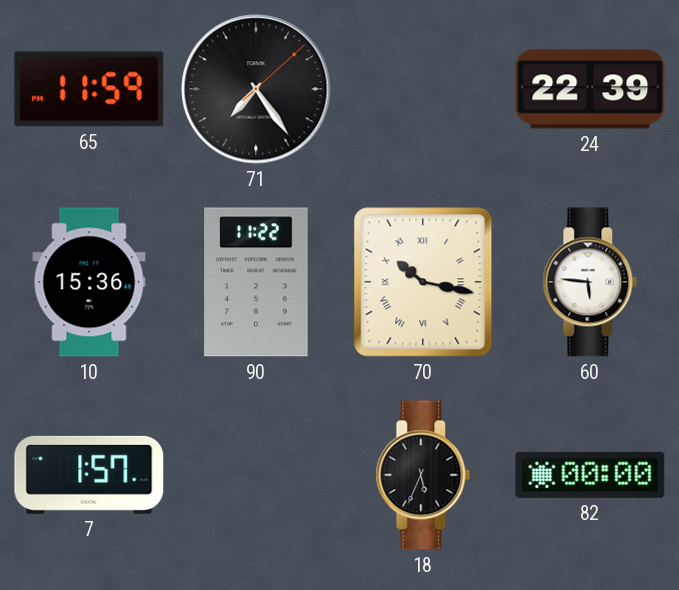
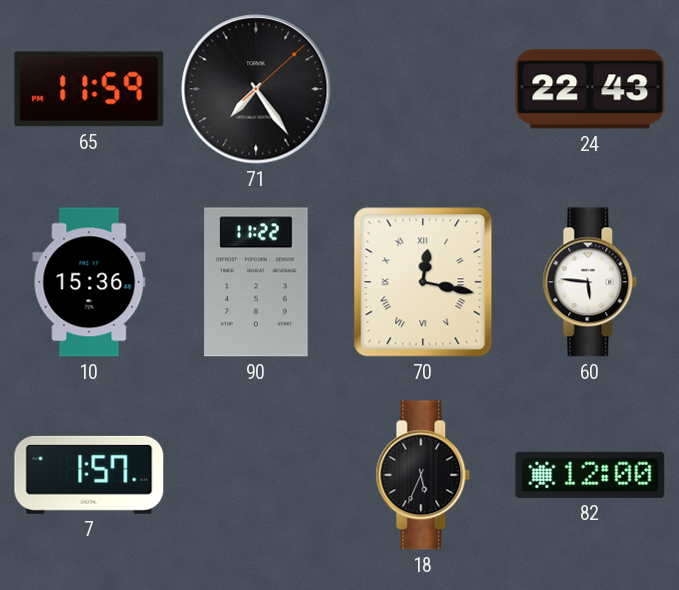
24: 22:39 -> 22:43 (590, 89)
70: 10:17 -> 12:17 (423, 282)
82: 00:00 -> 12:00 (590, 475)
